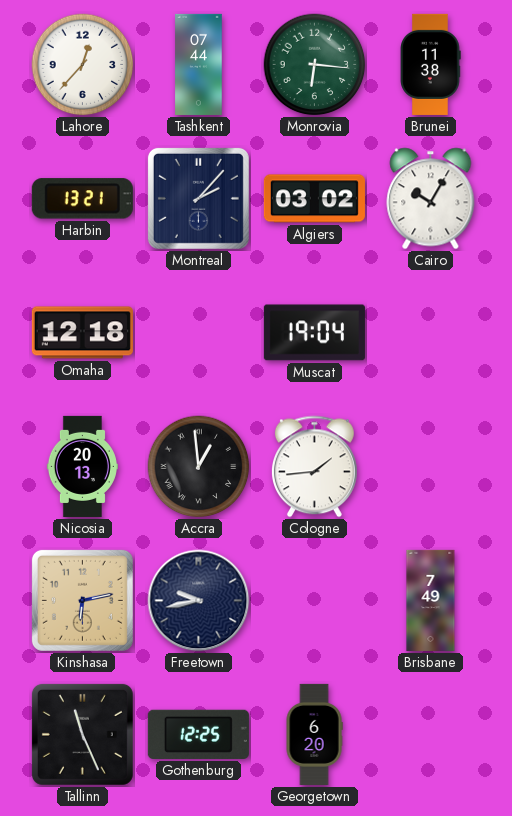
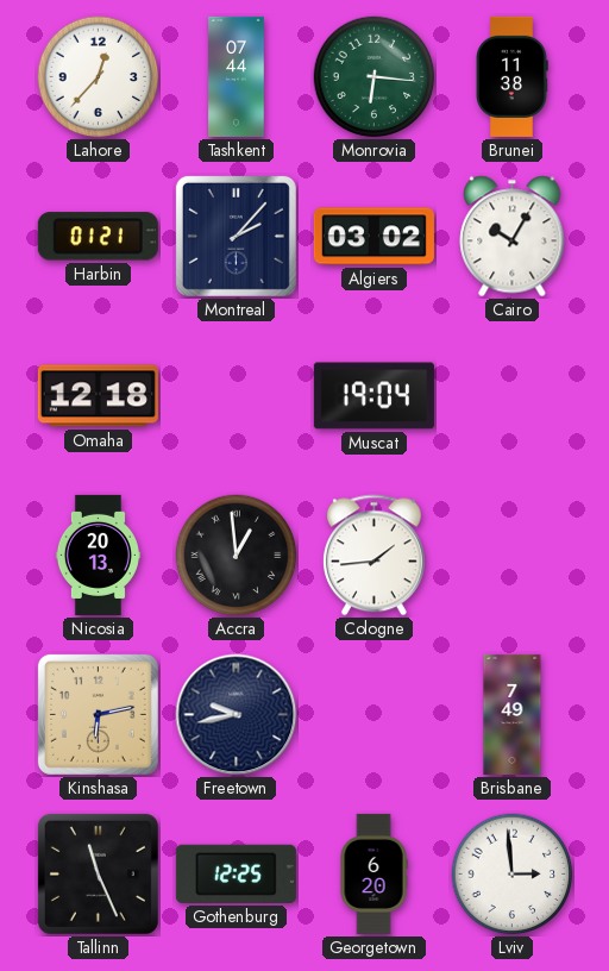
Harbin: 13:21 -> 01:21 (98, 237)
Lviv: none -> 2:59 (513, 875)
